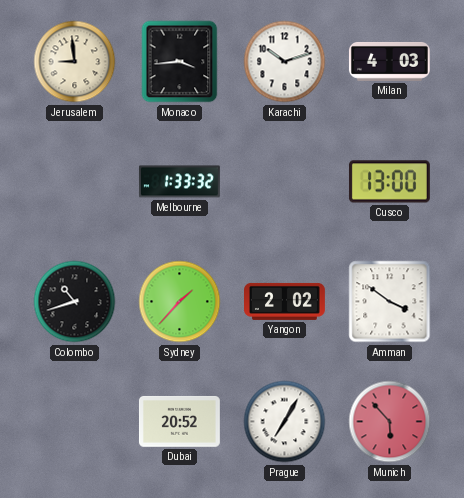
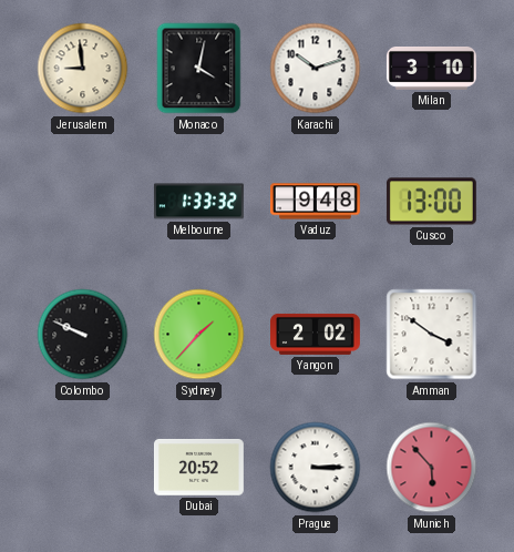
Monaco: 3:44 -> 4:02 (199, 69)
Milan: 4:03 -> 3:10 (431, 69)
Vaduz: none -> 9:48 (315, 202)
Colombo: 10:42 -> 9:49 (83, 335)
Prague: 7:05 -> 3:15 (316, 468)
